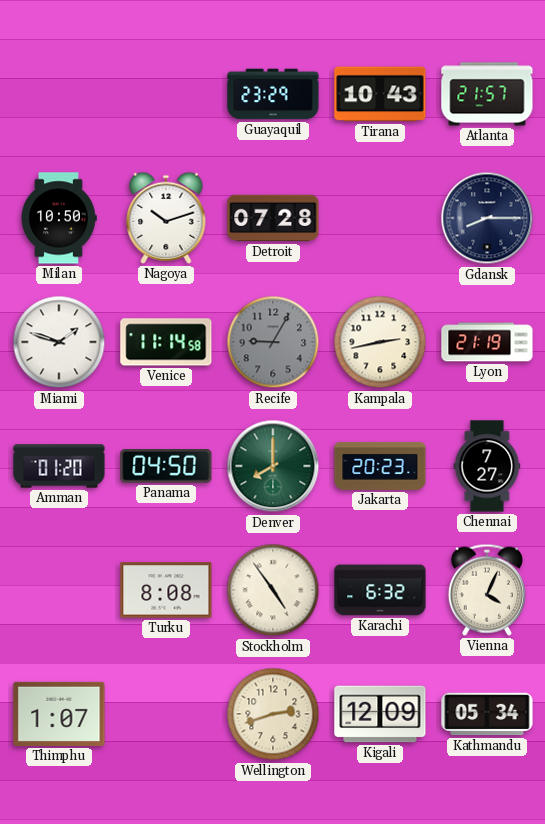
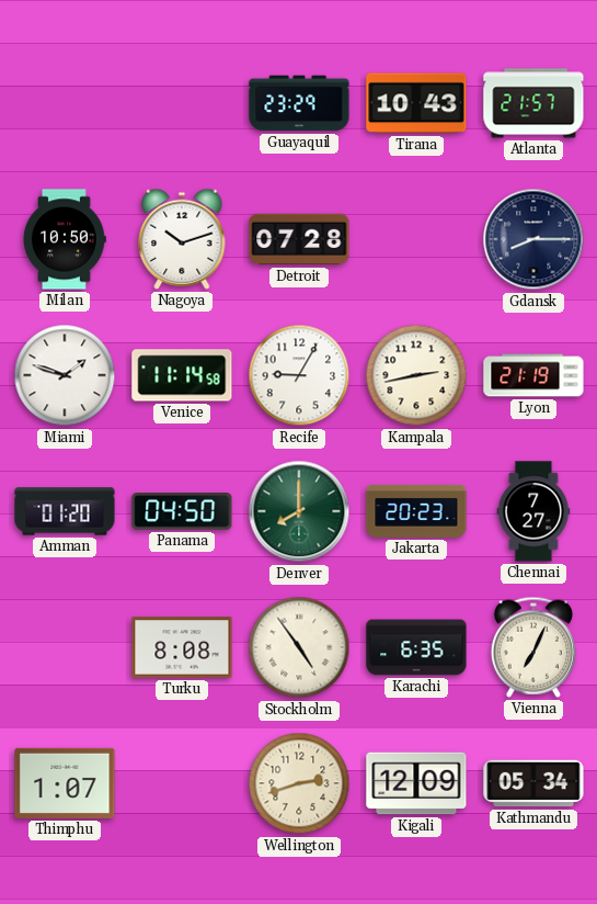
Recife dial: grey -> white (299, 375)
Karachi: 6:32 -> 6:35 (416, 647)
Vienna: 4:04 -> 7:04 (533, 647)
